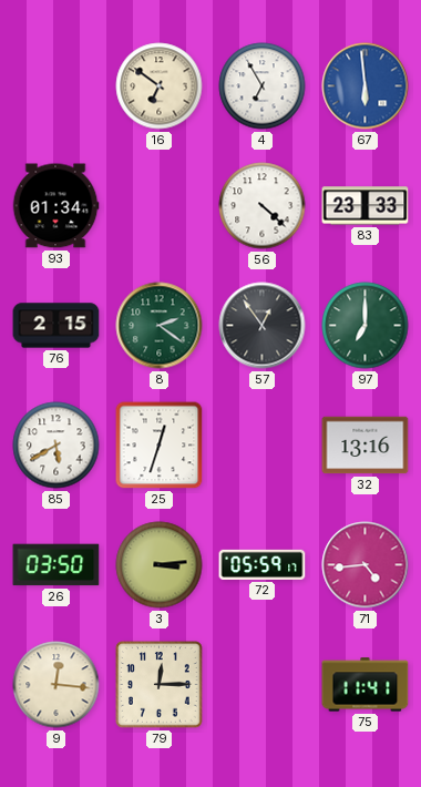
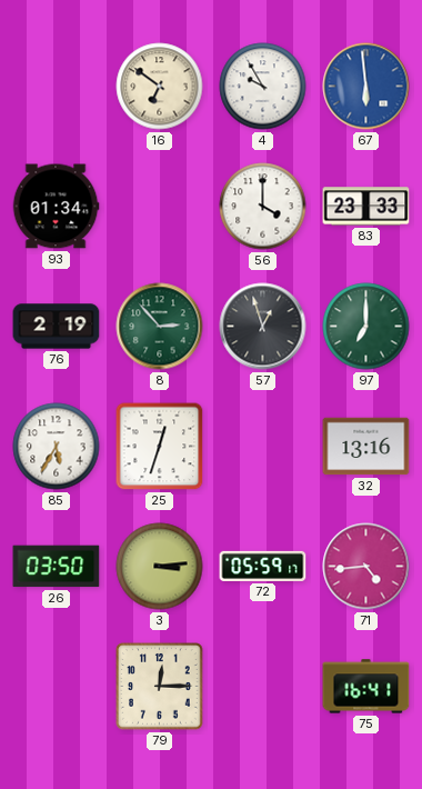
4: 6:55 -> 9:55 (263, 87)
56: 4:22 -> 4:00 (263, 207)
76: 2:15 -> 2:19 (57, 327)
8: 2:21 -> 2:53 (160, 327)
57: 12:54 -> 12:57 (263, 327)
85: 5:40 -> 5:35 (57, 447)
9: 12:16 -> none (57, 685)
75: 11:41 -> 16:41 (366, 687)
